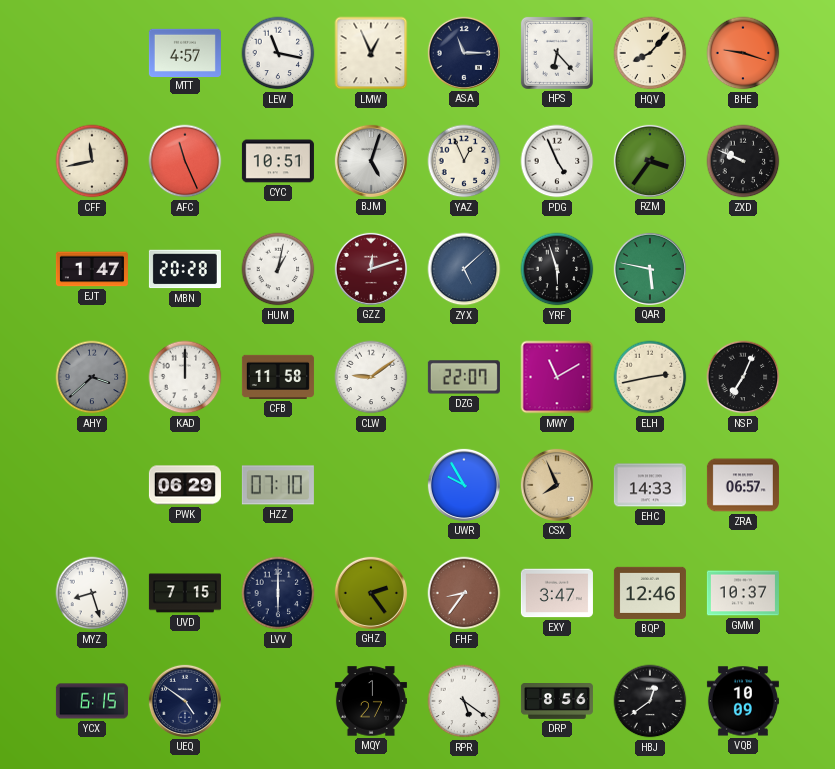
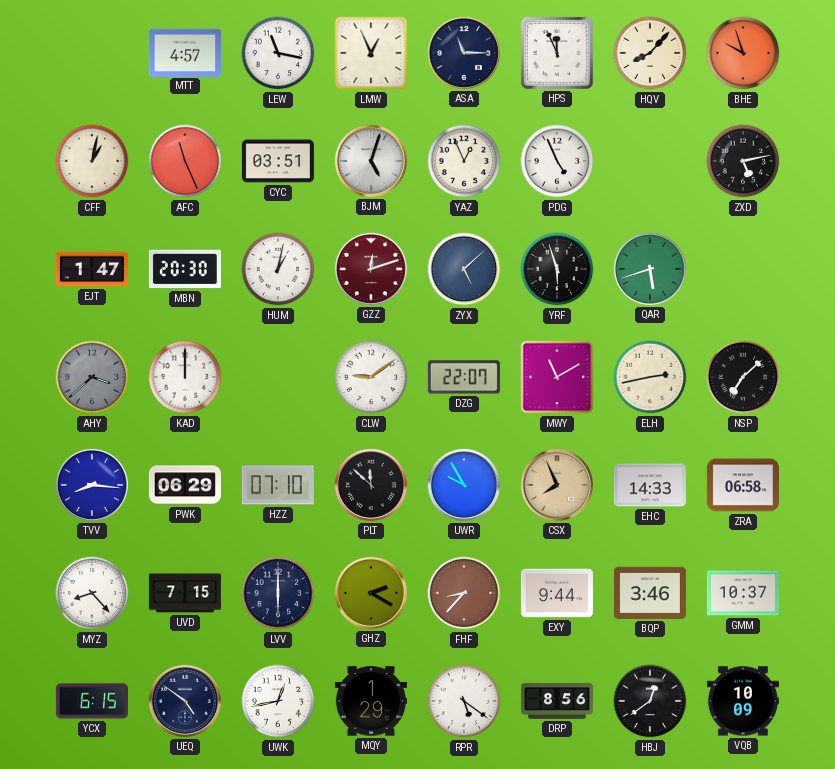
HPS: 6:23 -> 11:56 (557, 53)
BHE: 9:18 -> 9:57 (743, 53)
CFF: 11:43 -> 1:02 (92, 161)
CYC: 10:51 -> 03:51 (278, 161)
RZM: 3:36 -> none (650, 161)
ZXD: 9:49 -> 5:13 (743, 161)
MBN: 20:28 -> 20:30 (185, 269)
QAR: 5:47 -> 5:42 (650, 269)
CFB: 11:58 -> none (278, 377)
NSP: 7:04 -> 7:08 (743, 377)
TVV: none -> 8:16 (92, 485)
PLT: none -> 11:52 (371, 485)
ZRA: 06:57 -> 06:58 (743, 485)
MYZ: 8:27 -> 8:23 (92, 593)
GHZ: 2:24 -> 2:20 (371, 593)
FHF: 8:36 -> 8:37 (464, 593)
EXY: 3:47 -> 9:44 (557, 593)
BQP: 12:46 -> 3:46 (650, 593)
UWK: none -> 12:43 (278, 701)
MQY: 1:27 -> 1:29 (371, 701)
